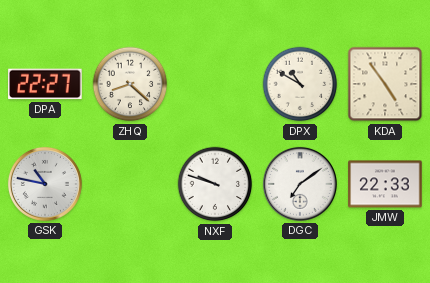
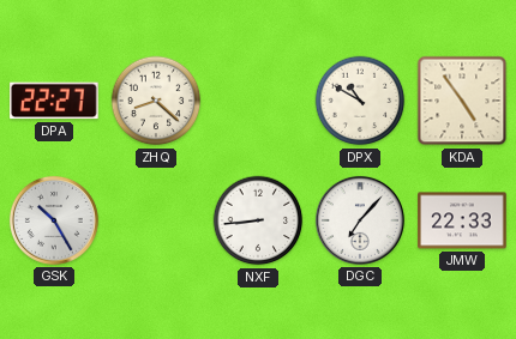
GSK: 10:47 -> 10:25 (54, 220)
NXF: 9:48 -> 8:44 (258, 220)
DGC: 7:09 -> 7:07 (360, 220)
